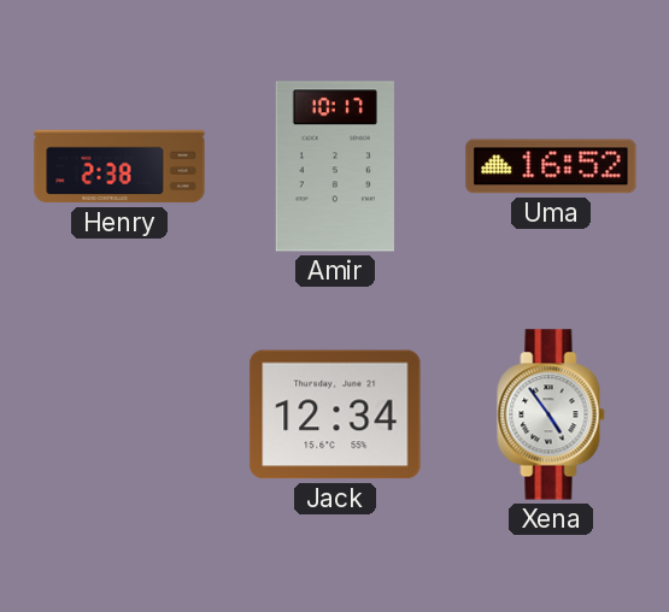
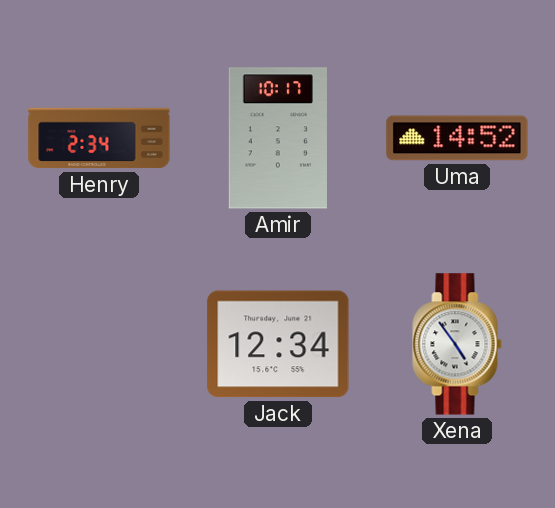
Henry: 2:38 -> 2:34 (99, 138)
Uma: 16:52 -> 14:52 (457, 138)
